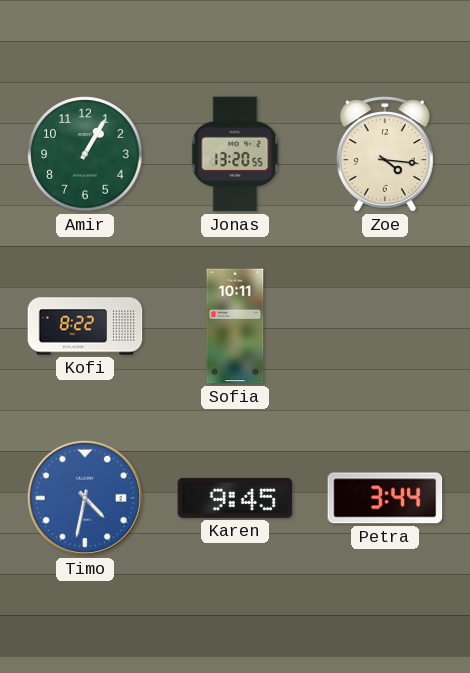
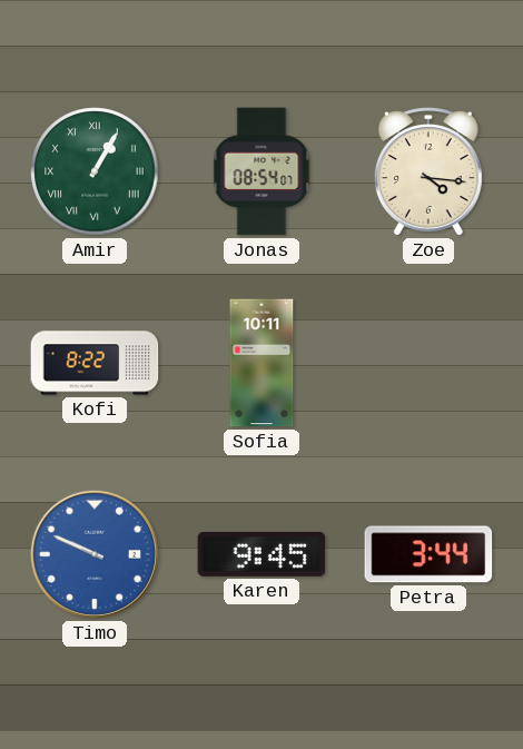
Amir numerals: Arabic -> Roman (95, 171)
Jonas: 13:20 -> 08:54 (261, 171)
Timo: 4:32 -> 9:49 (95, 554)
